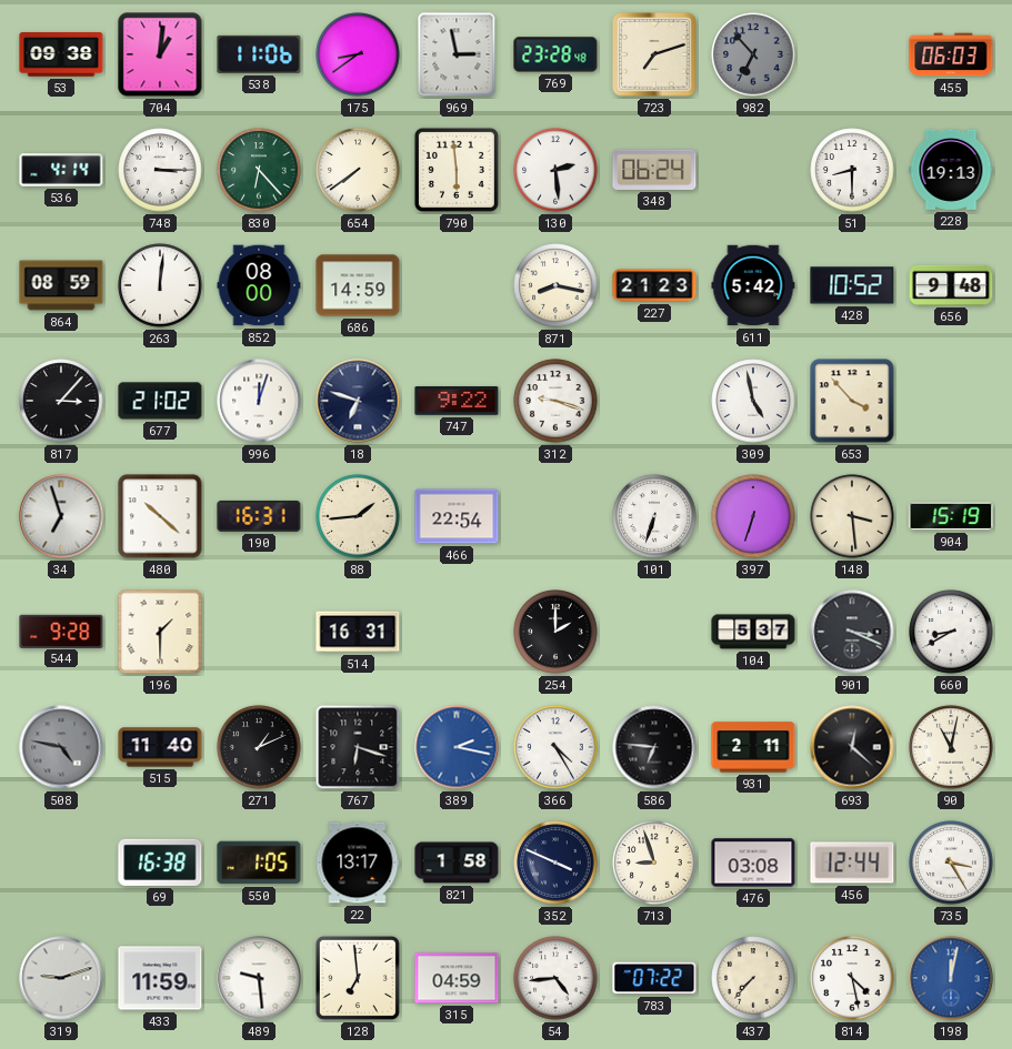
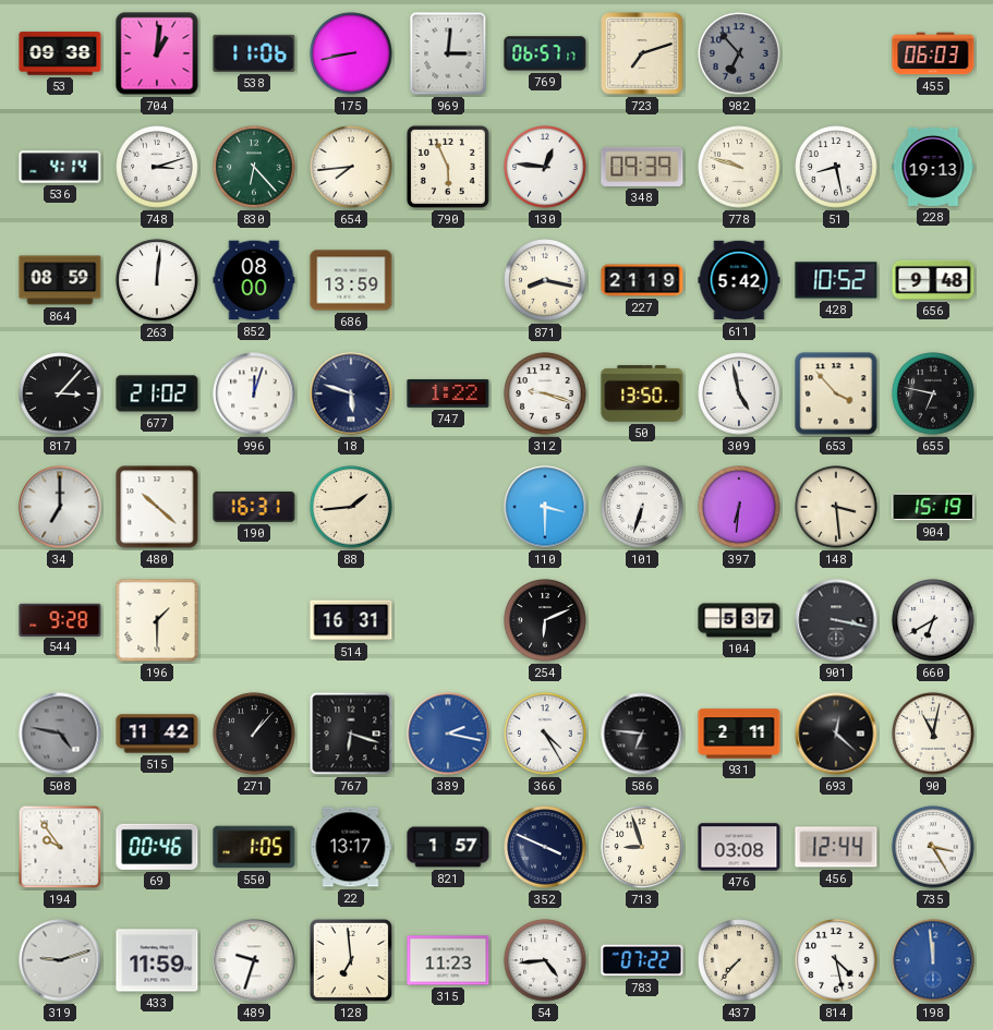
175: 8:39 -> 8:43 (351, 53)
969: 2:58 -> 3:01 (448, 53)
769: 23:28 -> 06:57 (545, 53)
748: 3:15 -> 3:12 (157, 167)
654: 7:39 -> 7:44 (351, 167)
790: 5:59 -> 5:56 (448, 167)
130: 2:29 -> 12:46 (545, 167)
348: 06:24 -> 09:39 (642, 167)
778: none -> 9:48 (739, 167)
51: 8:30 -> 8:28 (836, 167)
686: 14:59 -> 13:59 (351, 280)
227: 21:23 -> 21:19 (642, 280)
18: 6:48 -> 5:48 (351, 393)
747: 9:22 -> 1:22 (448, 393)
50: none -> 13:50 (642, 395)
655: none -> 6:47 (933, 393)
34: 6:57 -> 7:00 (60, 507)
466: 22:54 -> none (457, 516)
110: none -> 3:30 (545, 507)
397: 6:33 -> 6:31 (739, 507)
254: 2:00 -> 6:11 (545, 620)
901: 3:19 -> 3:17 (836, 620)
660: 8:40 -> 6:40 (933, 620)
515: 11:40 -> 11:42 (157, 734)
271: 1:11 -> 1:07 (254, 734)
194: none -> 9:54 (60, 847)
69: 16:38 -> 00:46 (157, 847)
821: 1:58 -> 1:57 (448, 847)
489: 9:29 -> 9:33 (254, 960)
315: 04:59 -> 11:23 (448, 960)
198: 12:02 -> 11:59 (933, 960)
